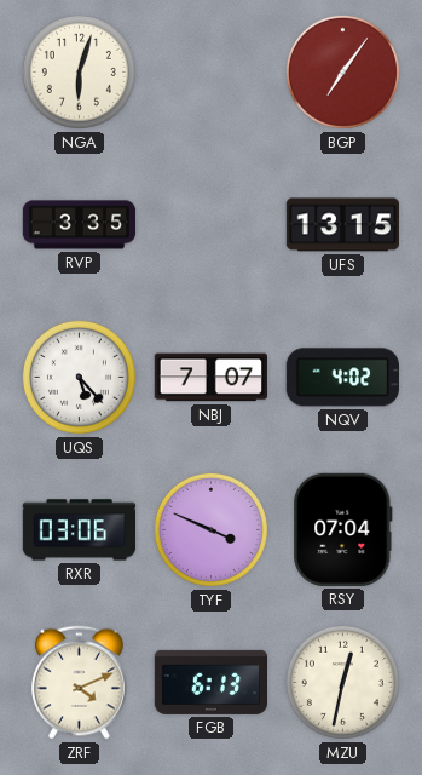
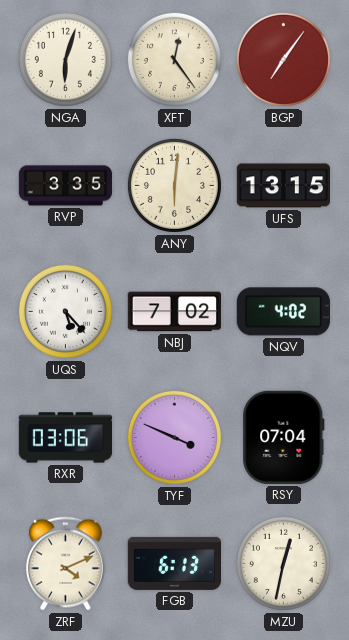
XFT: none -> 12:24 (174, 59)
ANY: none -> 6:01 (174, 185)
NBJ: 7:07 -> 7:02 (174, 312)
